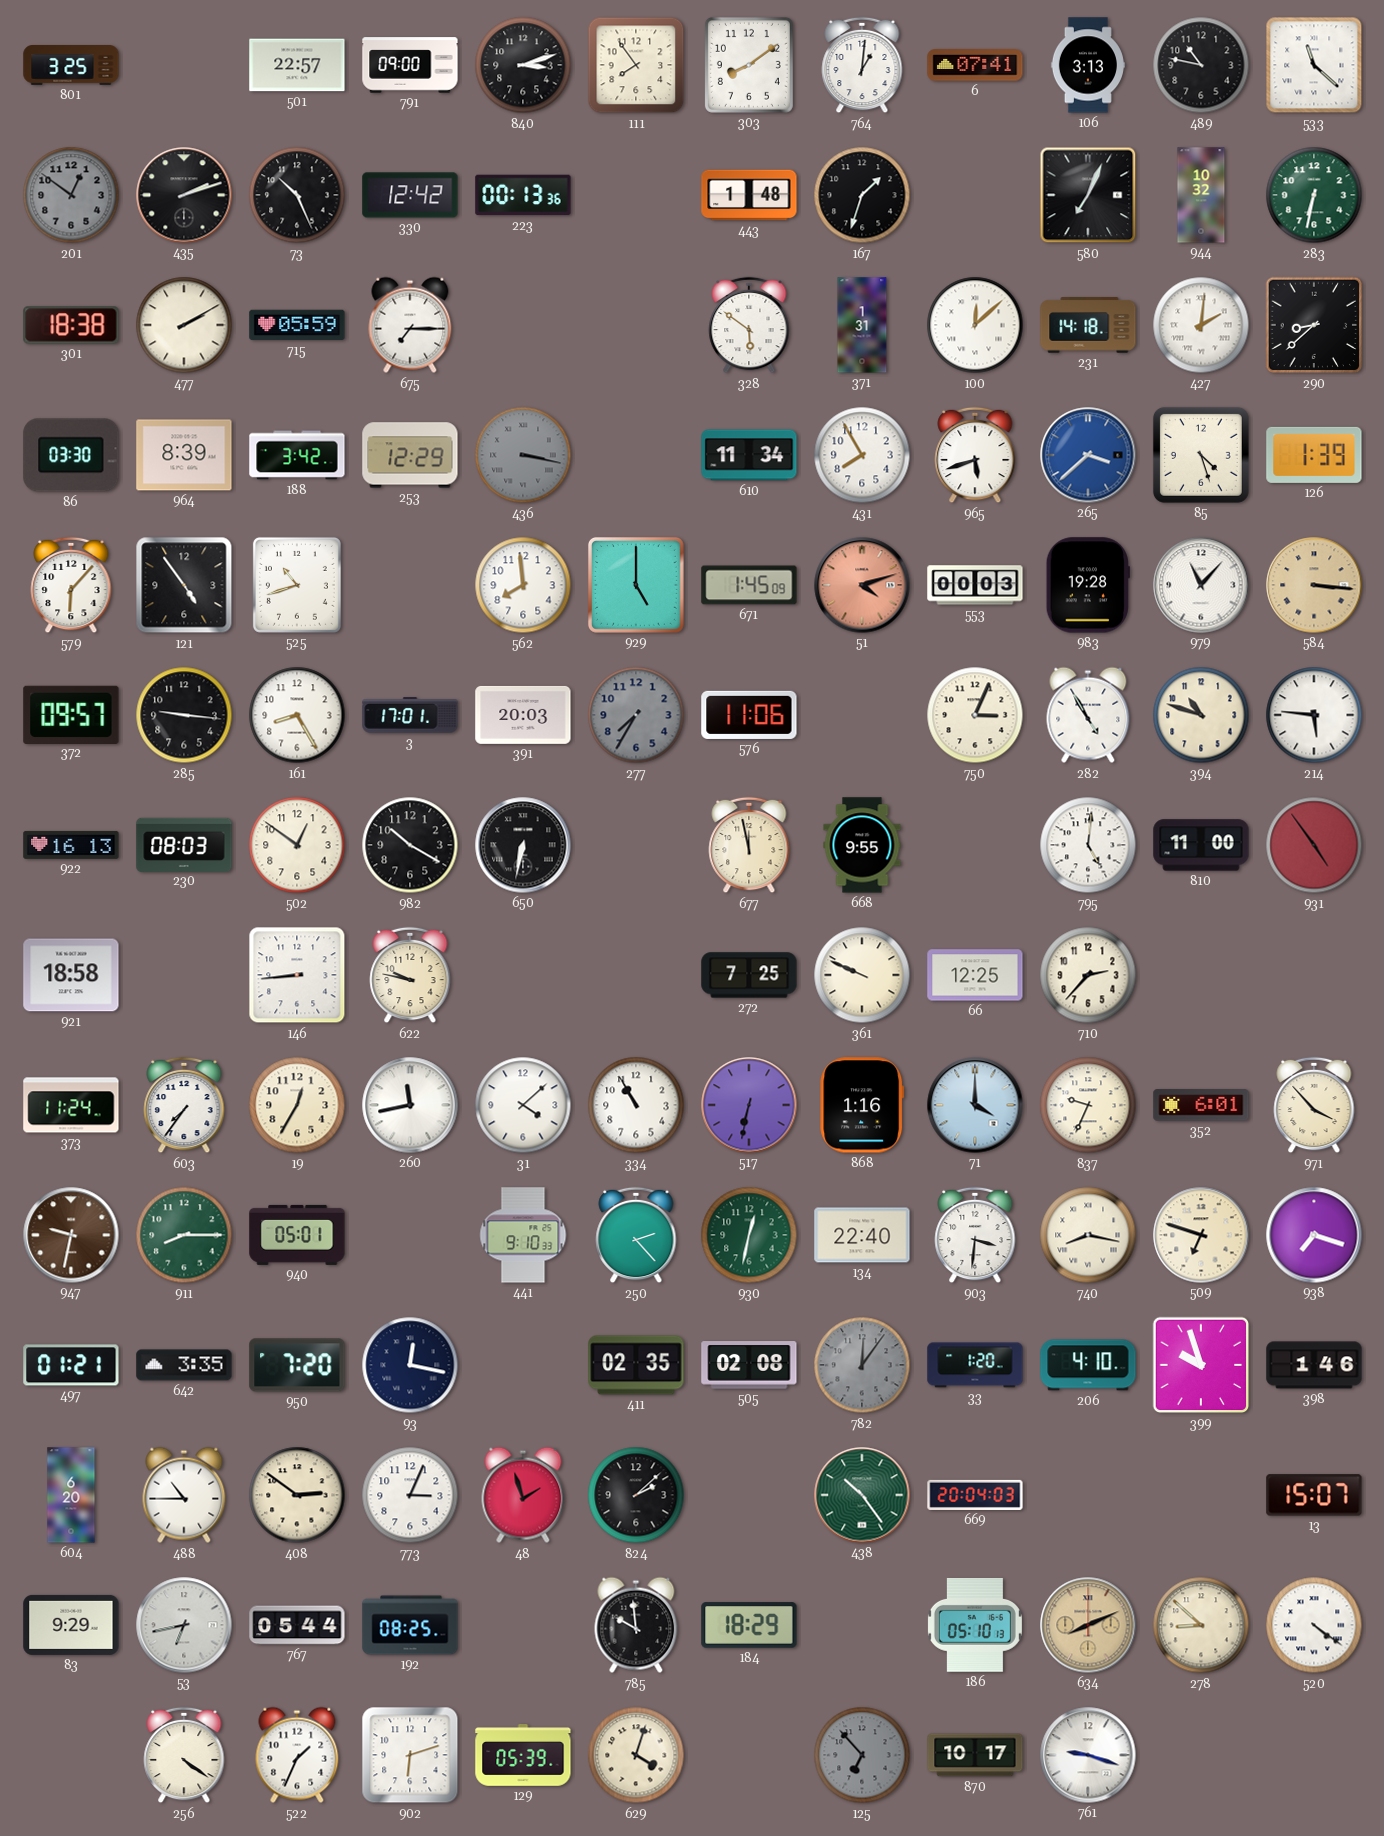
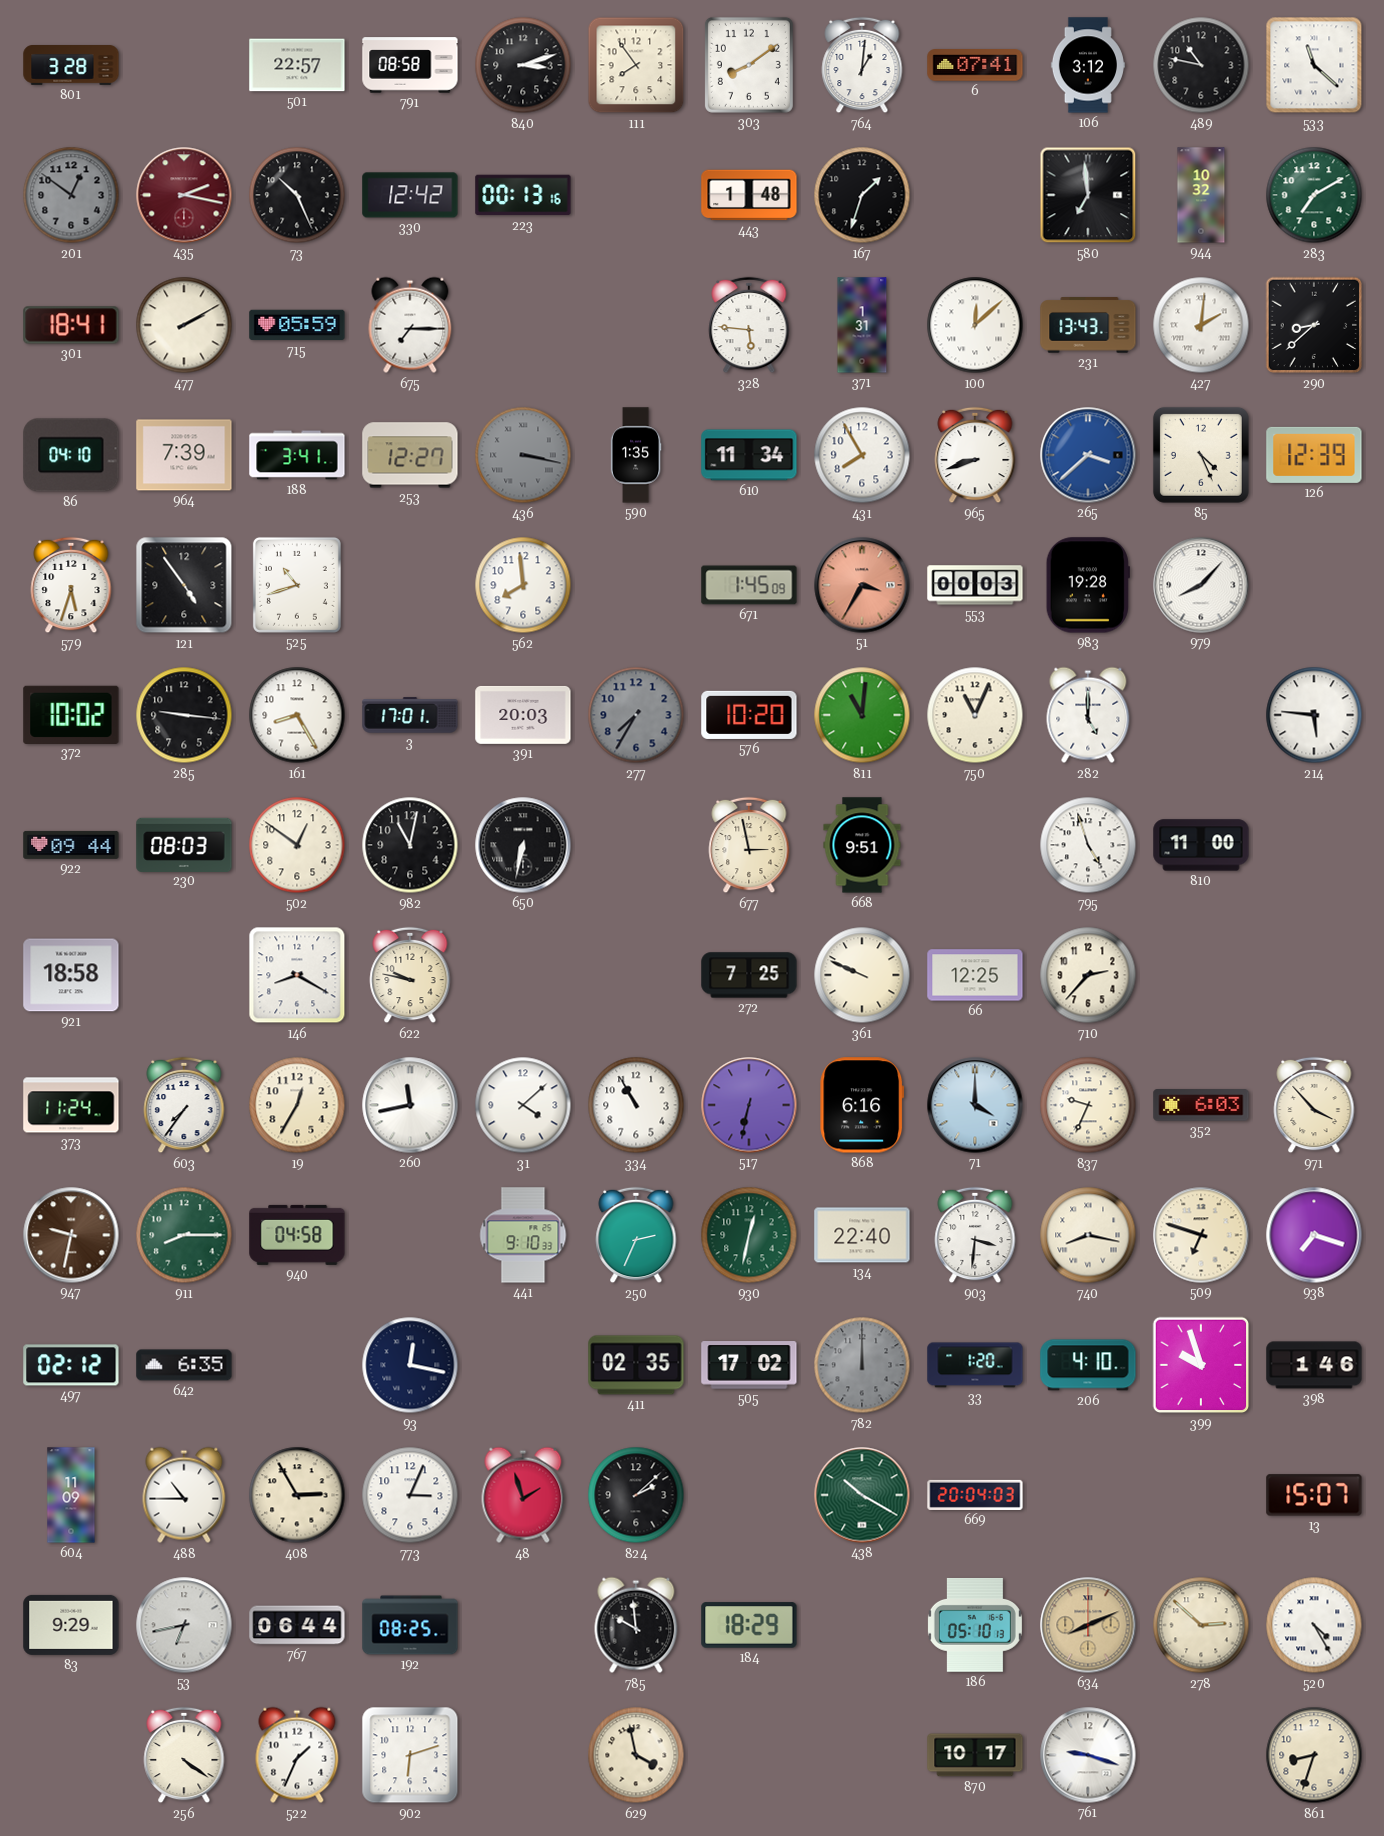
801: 3:25 -> 3:28 (71, 66)
791: 09:00 -> 08:58 (410, 65)
106: 3:13 -> 3:12 (1088, 65)
435: 2:12 -> 2:17 (184, 195)
435 dial: black -> burgundy (184, 195)
223: 00:13:36 -> 00:13:16 (523, 195)
580: 7:04 -> 6:59 (1088, 195)
283: 6:32 -> 7:10 (1314, 195)
301: 18:38 -> 18:41 (71, 325)
328: 5:51 -> 5:46 (749, 325)
231: 14:18 -> 13:43 (1088, 325)
86: 03:30 -> 04:10 (71, 455)
964: 8:39 -> 7:39 (184, 455)
188: 3:42 -> 3:41 (297, 455)
253: 12:29 -> 12:27 (410, 455)
590: none -> 1:35 (636, 455)
965: 5:42 -> 8:42 (975, 455)
85: 4:27 -> 4:26 (1201, 455)
126: 1:39 -> 12:39 (1314, 455)
579: 6:07 -> 5:33 (71, 585)
929: 5:00 -> none (636, 585)
51: 4:12 -> 3:35 (862, 585)
979: 11:07 -> 8:07 (1201, 585)
584: 3:16 -> none (1314, 585)
372: 09:57 -> 10:02 (71, 714)
576: 11:06 -> 10:20 (749, 715)
811: none -> 11:01 (862, 715)
750: 3:04 -> 11:04 (975, 715)
282: 4:55 -> 5:00 (1088, 715)
394: 10:48 -> none (1201, 715)
922: 16:13 -> 09:44 (71, 845)
982: 10:20 -> 11:02 (410, 845)
677: 11:58 -> 2:58 (749, 845)
668: 9:55 -> 9:51 (862, 845)
795: 5:01 -> 4:57 (1088, 845)
931: 4:54 -> none (1314, 845)
146: 8:44 -> 8:20 (297, 975)
868: 1:16 -> 6:16 (862, 1105)
352: 6:01 -> 6:03 (1201, 1105)
940: 05:01 -> 04:58 (297, 1235)
250: 2:23 -> 2:34 (636, 1235)
497: 01:21 -> 02:12 (71, 1365)
642: 3:35 -> 6:35 (184, 1365)
950: 7:20 -> none (297, 1365)
505: 02:08 -> 17:02 (749, 1365)
782: 12:06 -> 12:00 (862, 1365)
604: 6:20 -> 11:09 (71, 1495)
408: 2:51 -> 2:55 (297, 1495)
438: 10:24 -> 10:20 (862, 1495)
767: 05:44 -> 06:44 (297, 1625)
278: 8:52 -> 2:52 (1201, 1625)
520: 4:21 -> 4:25 (1314, 1625)
129: 05:39 -> none (523, 1755)
629: 4:03 -> 3:58 (636, 1755)
125: 6:53 -> none (862, 1755)
861: none -> 8:33 (1314, 1755)
